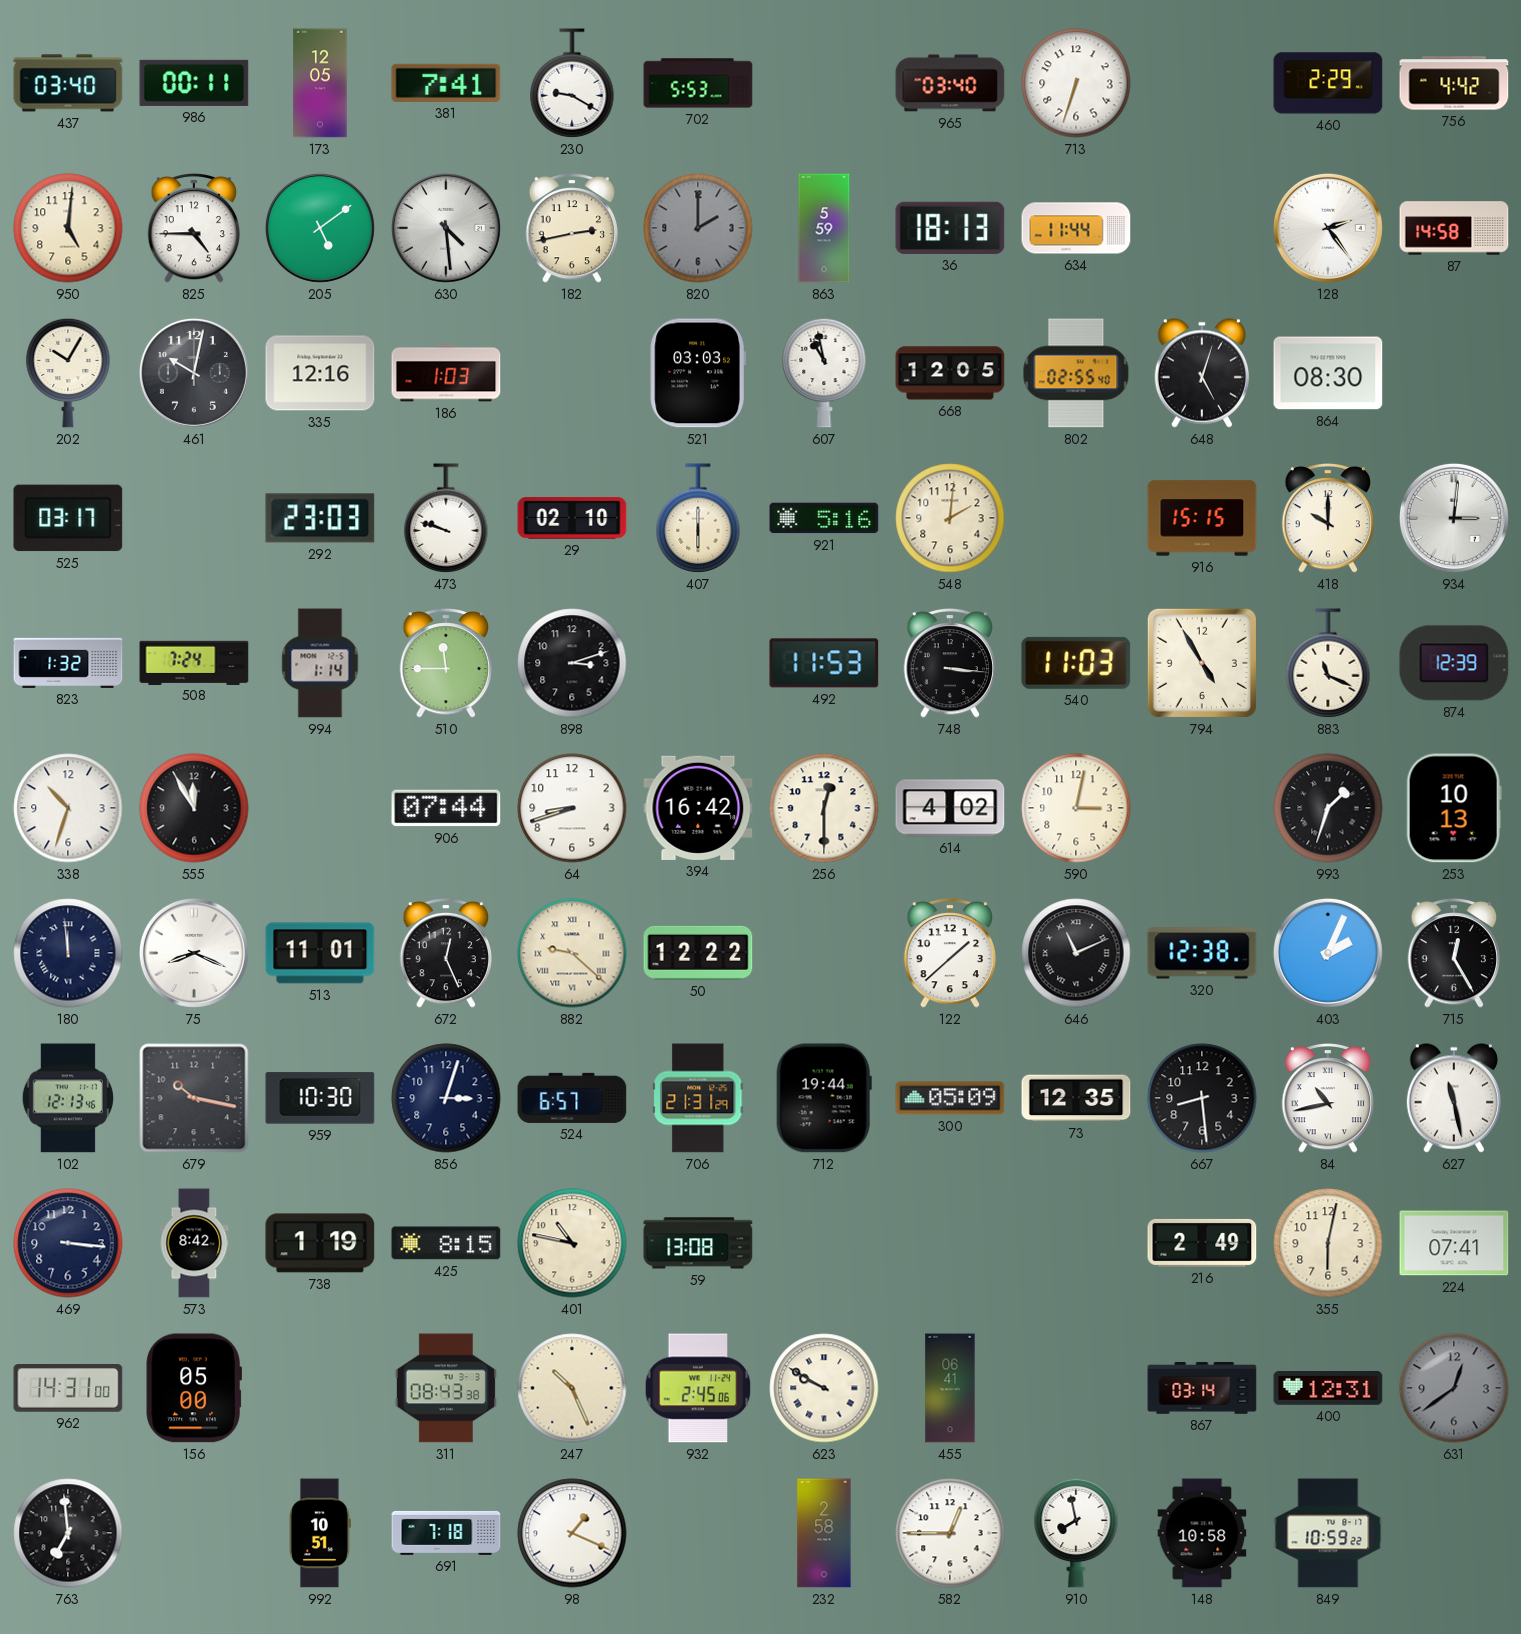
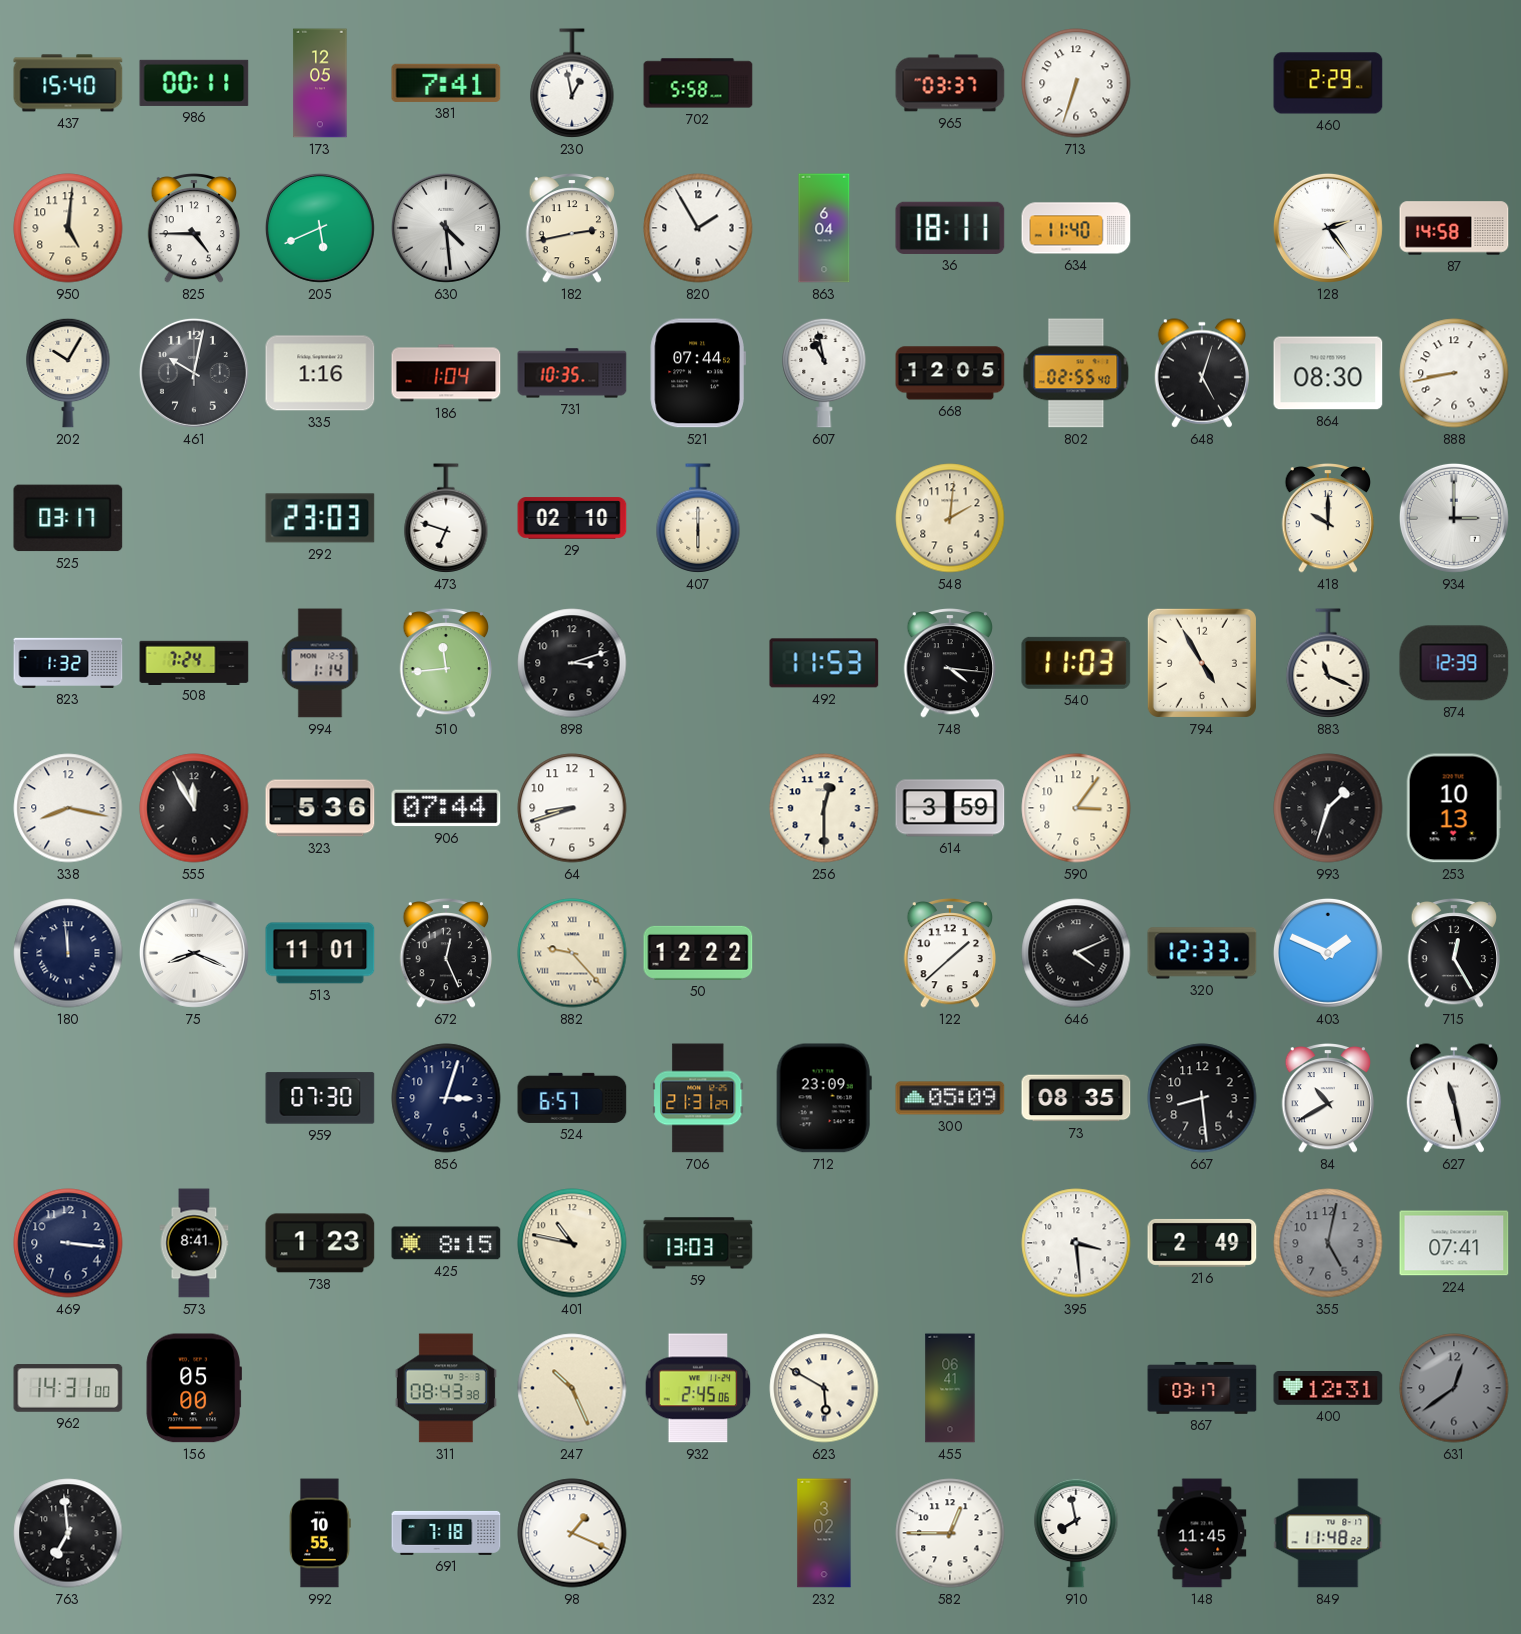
437: 03:40 -> 15:40 (68, 83)
230: 9:20 -> 12:58 (572, 83)
702: 5:53 -> 5:58 (698, 83)
965: 03:40 -> 03:37 (950, 83)
756: 4:42 -> none (1454, 83)
205: 5:09 -> 5:41 (320, 228)
820: 2:00 -> 1:55 (698, 228)
820 dial: grey -> white (698, 228)
863: 5:59 -> 6:04 (824, 228)
36: 18:13 -> 18:11 (950, 228)
634: 11:44 -> 11:40 (1076, 228)
335: 12:16 -> 1:16 (320, 373)
186: 1:03 -> 1:04 (446, 373)
731: none -> 10:35 (572, 373)
521: 03:03 -> 07:44 (698, 373)
888: none -> 8:43 (1454, 373)
473: 9:48 -> 6:48 (446, 518)
921: 5:16 -> none (824, 518)
916: 15:15 -> none (1202, 518)
934: 3:01 -> 3:00 (1454, 518)
510: 11:45 -> 11:44 (446, 664)
748: 3:16 -> 4:16 (950, 664)
338: 10:33 -> 8:17 (68, 808)
323: none -> 5:36 (320, 808)
394: 16:42 -> none (698, 808)
614: 4:02 -> 3:59 (950, 808)
590: 3:02 -> 3:06 (1076, 808)
882: 9:22 -> 9:23 (572, 953)
646: 11:11 -> 4:11 (1076, 953)
320: 12:38 -> 12:33 (1202, 953)
403: 2:04 -> 1:49 (1328, 953)
102: 12:13 -> none (68, 1098)
679: 10:17 -> none (194, 1098)
959: 10:30 -> 07:30 (320, 1098)
712: 19:44 -> 23:09 (824, 1098)
73: 12:35 -> 08:35 (1076, 1098)
84: 10:43 -> 10:40 (1328, 1099)
573: 8:42 -> 8:41 (194, 1243)
738: 1:19 -> 1:23 (320, 1243)
59: 13:08 -> 13:03 (698, 1243)
395: none -> 3:29 (1076, 1243)
355: 6:02 -> 5:02 (1328, 1243)
355 dial: cream -> grey (1328, 1243)
623: 9:50 -> 5:50 (824, 1388)
867: 03:14 -> 03:17 (1202, 1388)
992: 10:51 -> 10:55 (320, 1533)
232: 2:58 -> 3:02 (824, 1533)
148: 10:58 -> 11:45 (1202, 1533)
849: 10:59 -> 11:48 (1328, 1533)
